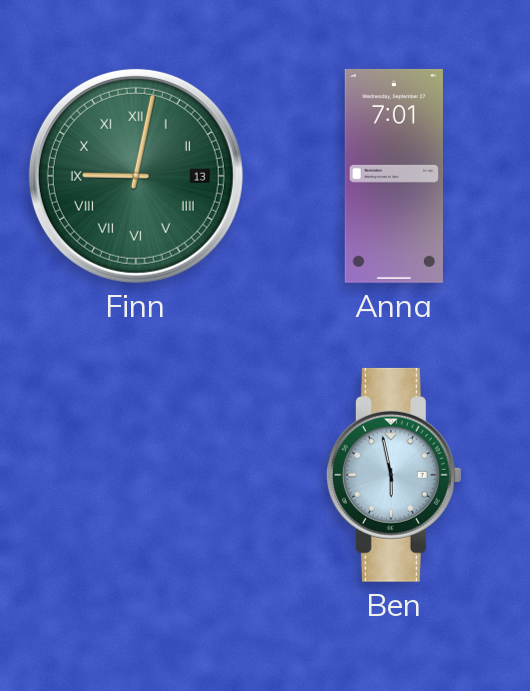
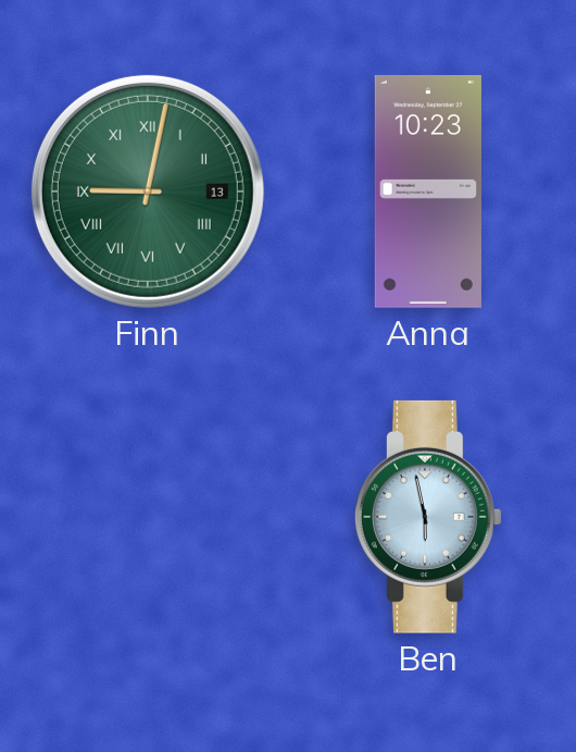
Anna: 7:01 -> 10:23 (428, 192)
